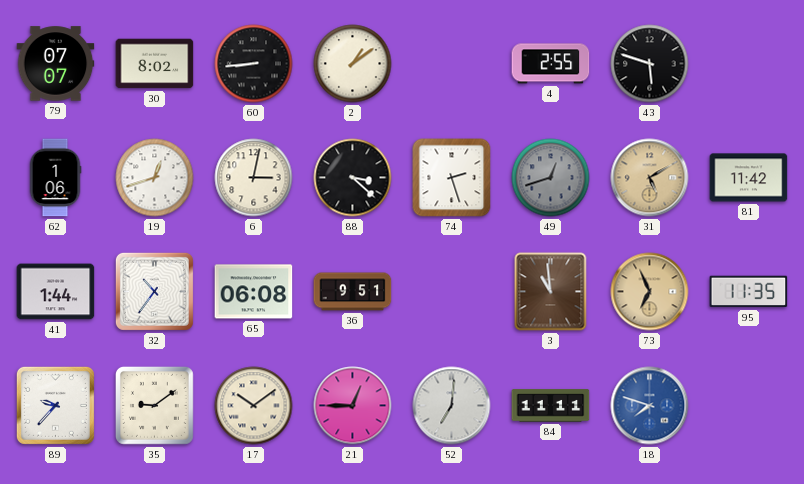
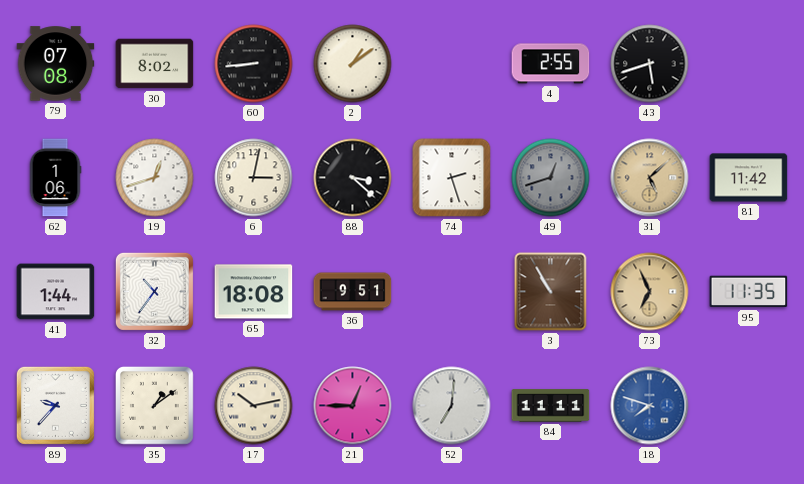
79: 07:07 -> 07:08 (56, 64)
43: 5:48 -> 5:42 (650, 64)
31: 5:10 -> 5:08 (650, 178)
65: 06:08 -> 18:08 (254, 292)
3: 10:59 -> 10:55 (551, 292)
35: 9:09 -> 1:09 (154, 405)
17: 10:09 -> 10:13 (254, 406)
